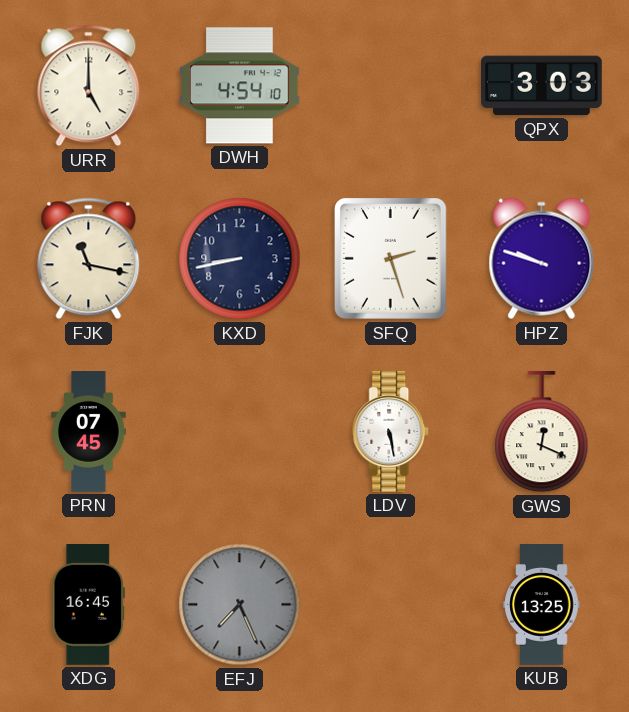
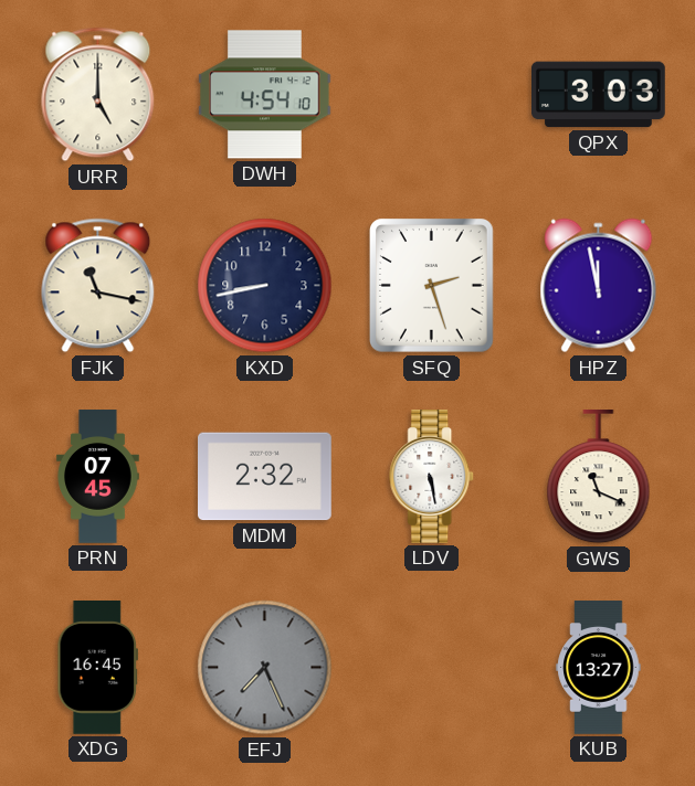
HPZ: 9:48 -> 11:58 (599, 286)
MDM: none -> 2:32 (265, 477)
GWS: 12:19 -> 11:19 (599, 478)
KUB: 13:25 -> 13:27 (599, 668)
